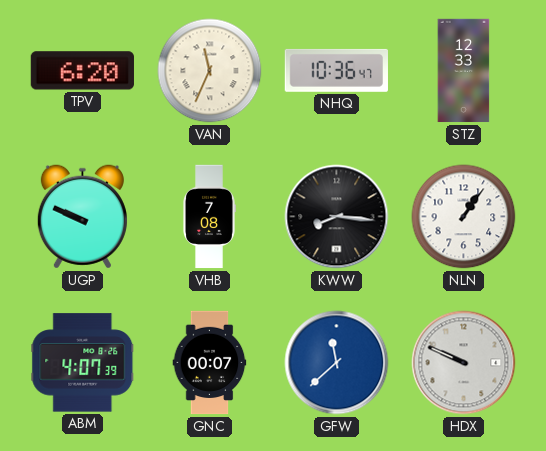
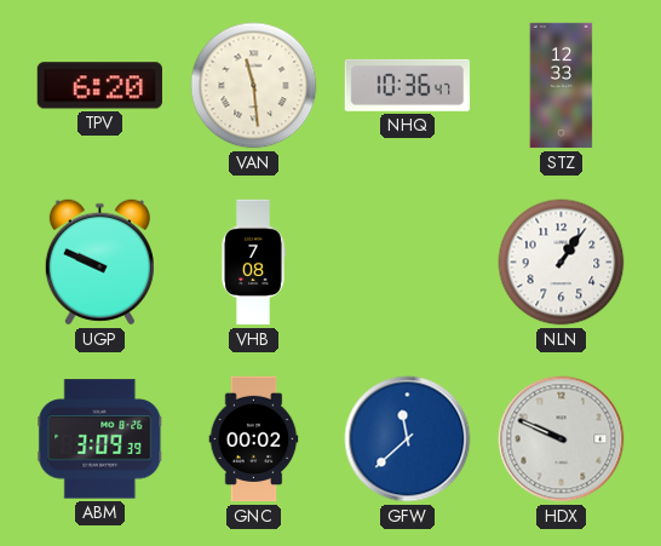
VAN: 11:34 -> 11:29 (254, 86)
KWW: 8:16 -> none (337, 217)
ABM: 4:07 -> 3:09 (100, 439)
GNC: 00:07 -> 00:02 (254, 439)
